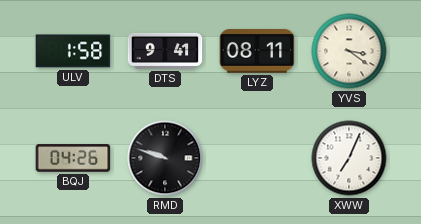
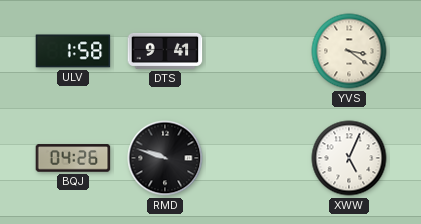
LYZ: 08:11 -> none (257, 52)
XWW: 7:04 -> 5:04 (349, 158)
